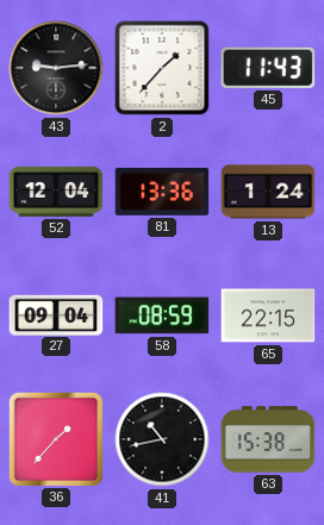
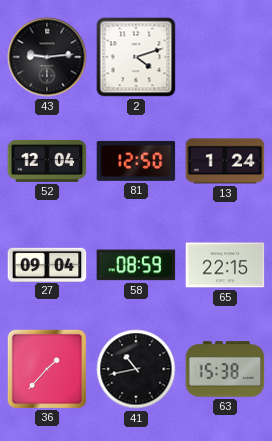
2: 1:37 -> 4:12 (136, 57)
45: 11:43 -> none (268, 68)
81: 13:36 -> 12:50 (136, 161)
